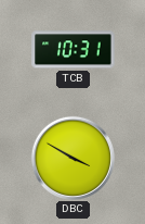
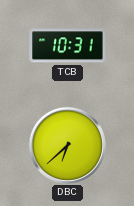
DBC: 3:50 -> 6:38 (67, 145)
